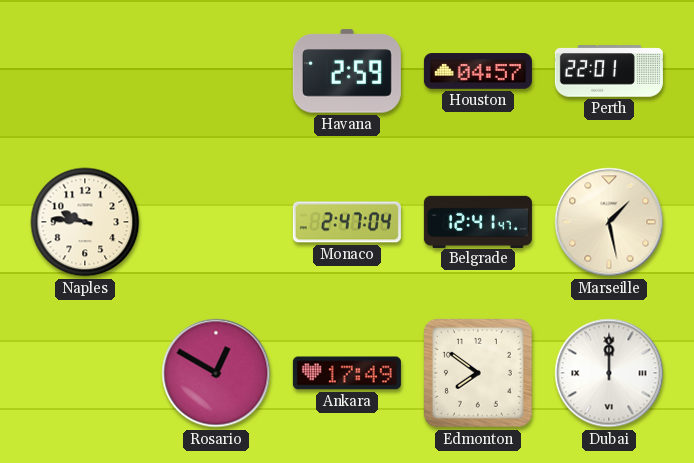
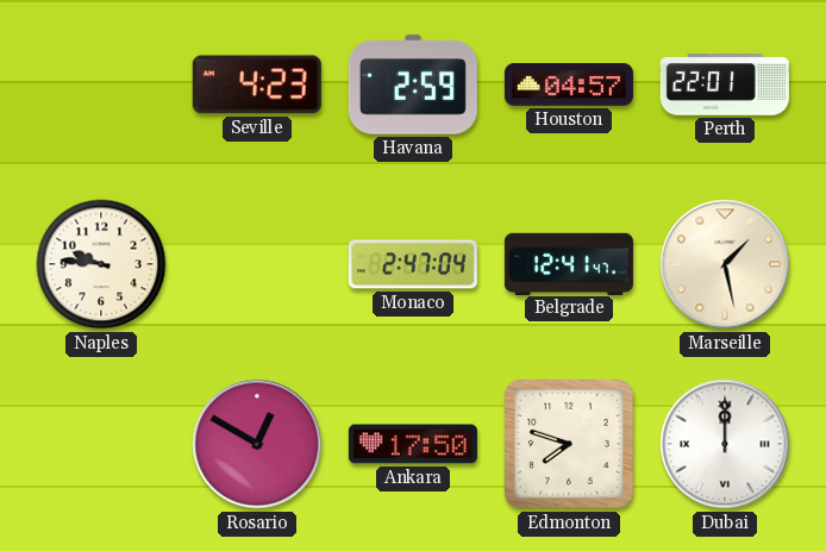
Seville: none -> 4:23 (257, 84)
Ankara: 17:49 -> 17:50 (413, 444)
Edmonton: 7:51 -> 7:48 (569, 444)
